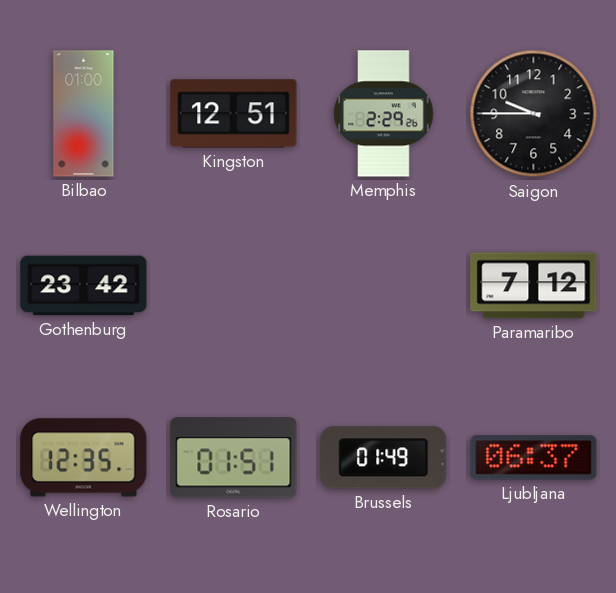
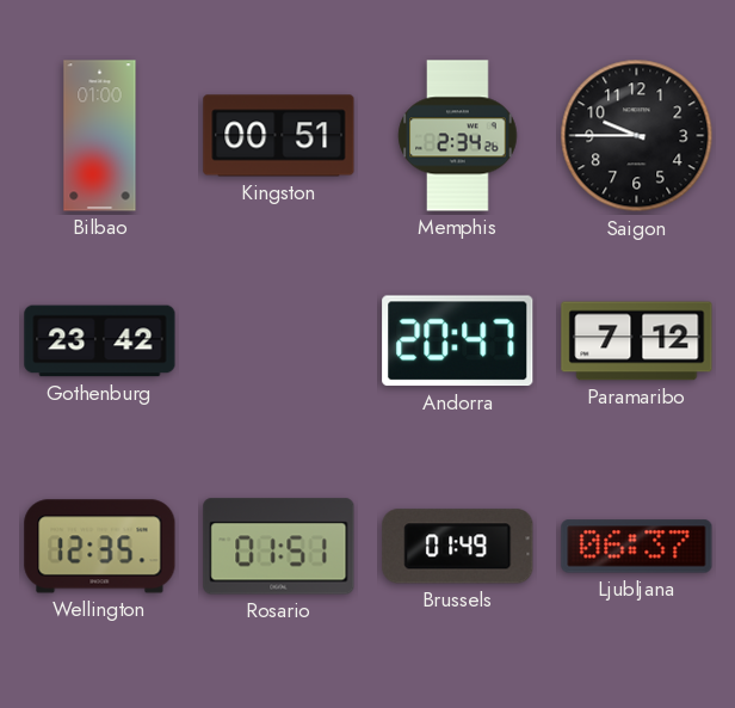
Kingston: 12:51 -> 00:51 (279, 136)
Memphis: 2:29 -> 2:34 (458, 136)
Andorra: none -> 20:47 (458, 341)
